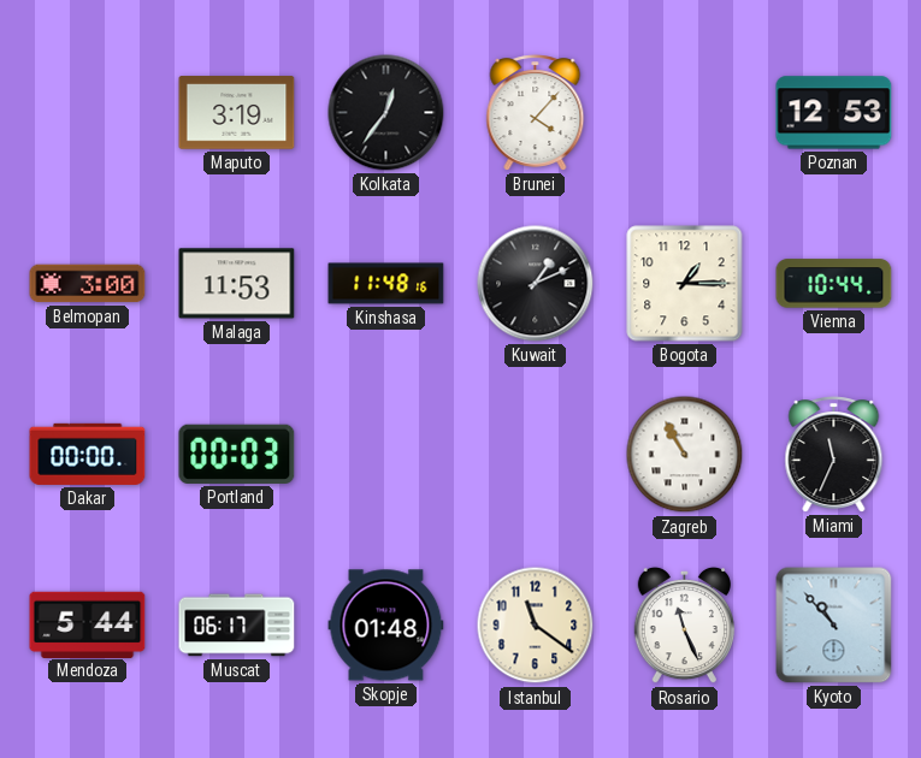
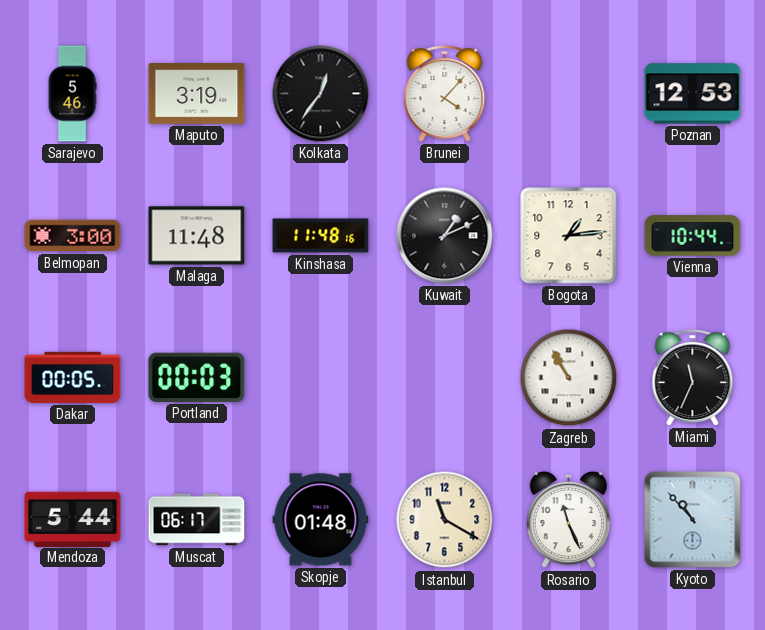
Sarajevo: none -> 5:46 (72, 94)
Malaga: 11:53 -> 11:48 (197, 236)
Bogota: 1:15 -> 1:14 (569, 236)
Dakar: 00:00 -> 00:05 (73, 377)
Istanbul: 11:21 -> 11:20 (445, 520)
